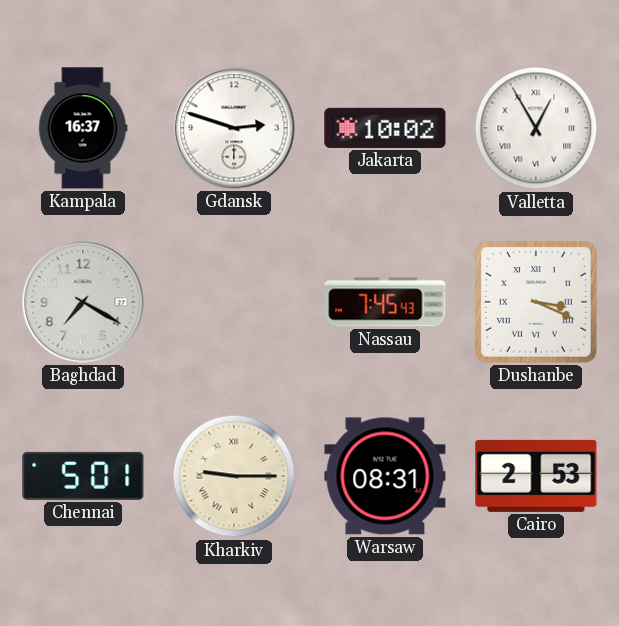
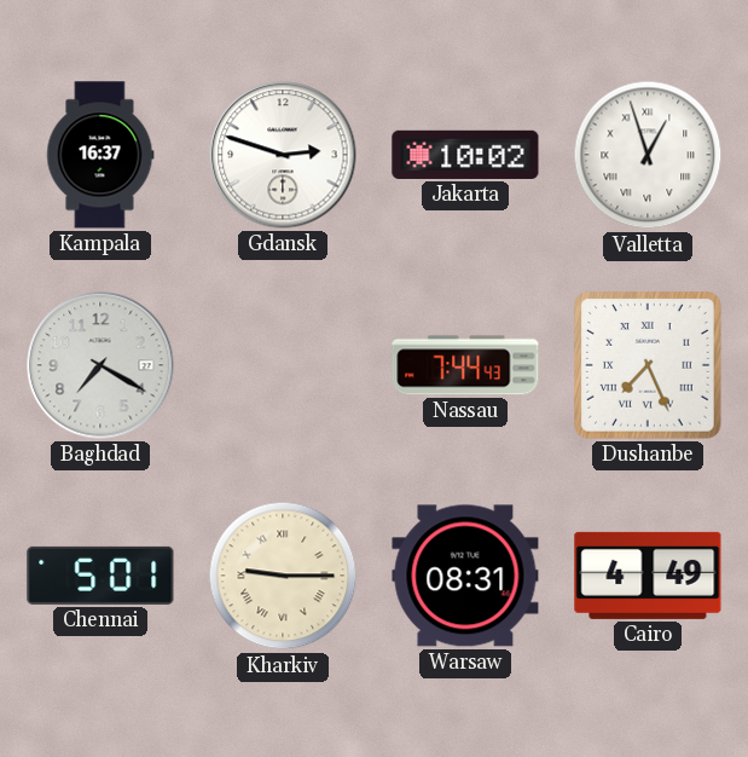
Valletta: 12:55 -> 12:57 (648, 155)
Nassau: 7:45 -> 7:44 (465, 365)
Dushanbe: 3:19 -> 7:26 (649, 366)
Cairo: 2:53 -> 4:49 (648, 576)
